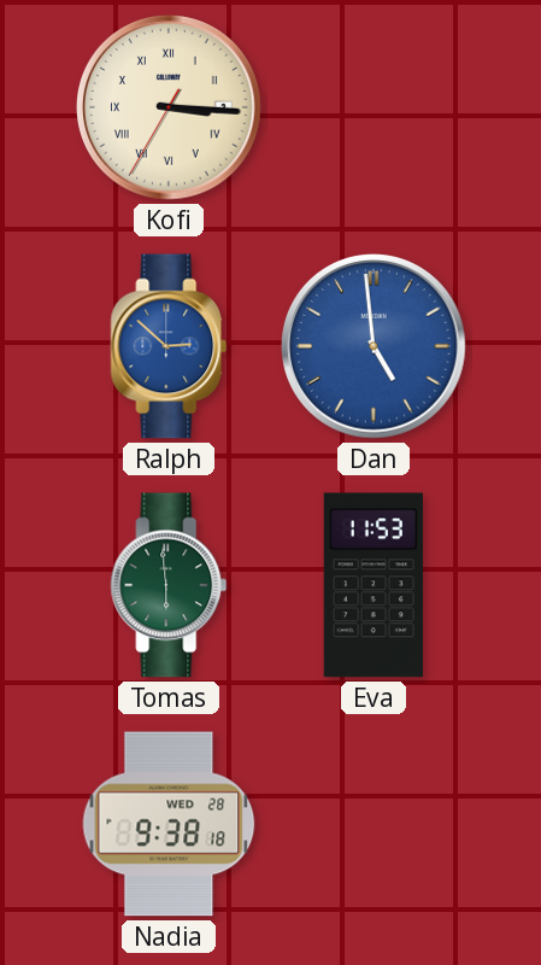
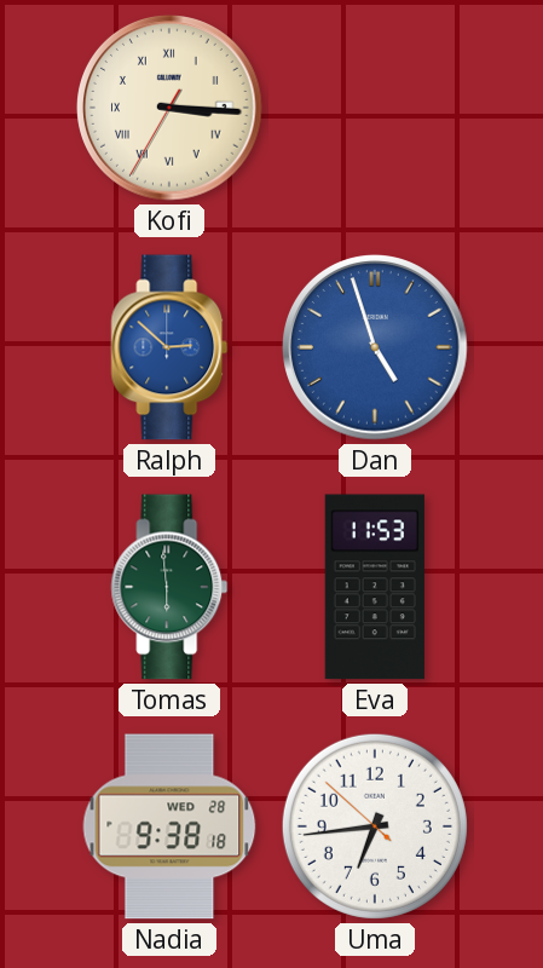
Dan: 4:59 -> 4:57 (375, 347)
Uma: none -> 6:43 (375, 826)
